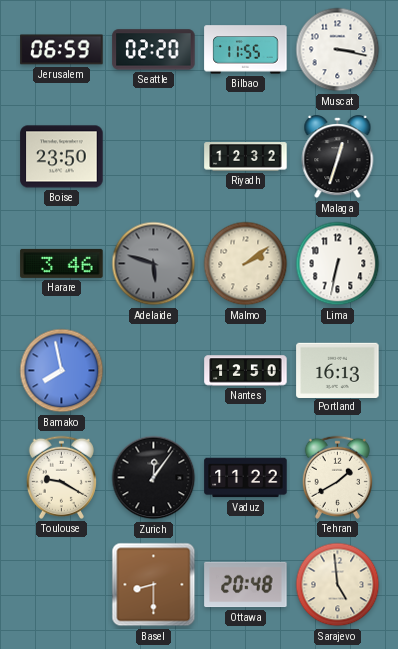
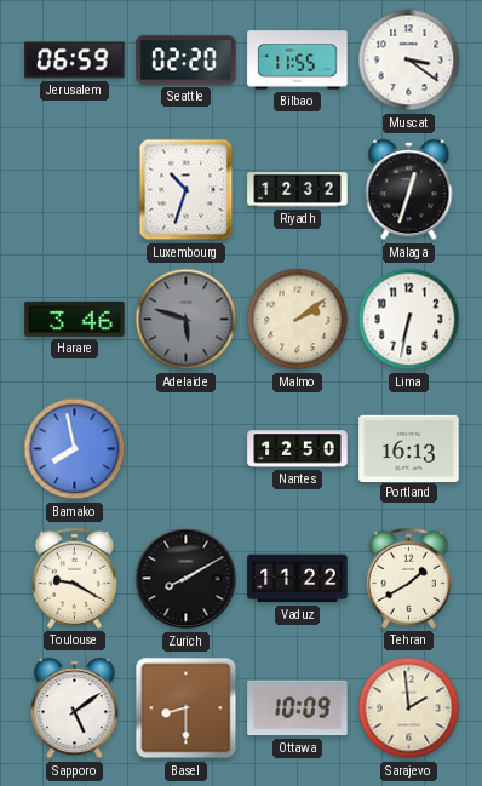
Muscat: 3:17 -> 3:21 (409, 61)
Boise: 23:50 -> none (62, 157)
Luxembourg: none -> 10:33 (187, 190)
Zurich: 12:06 -> 8:10 (187, 579)
Sapporo: none -> 5:09 (75, 708)
Ottawa: 20:48 -> 10:09 (298, 708)
Sarajevo: 4:59 -> 1:59 (409, 708)
